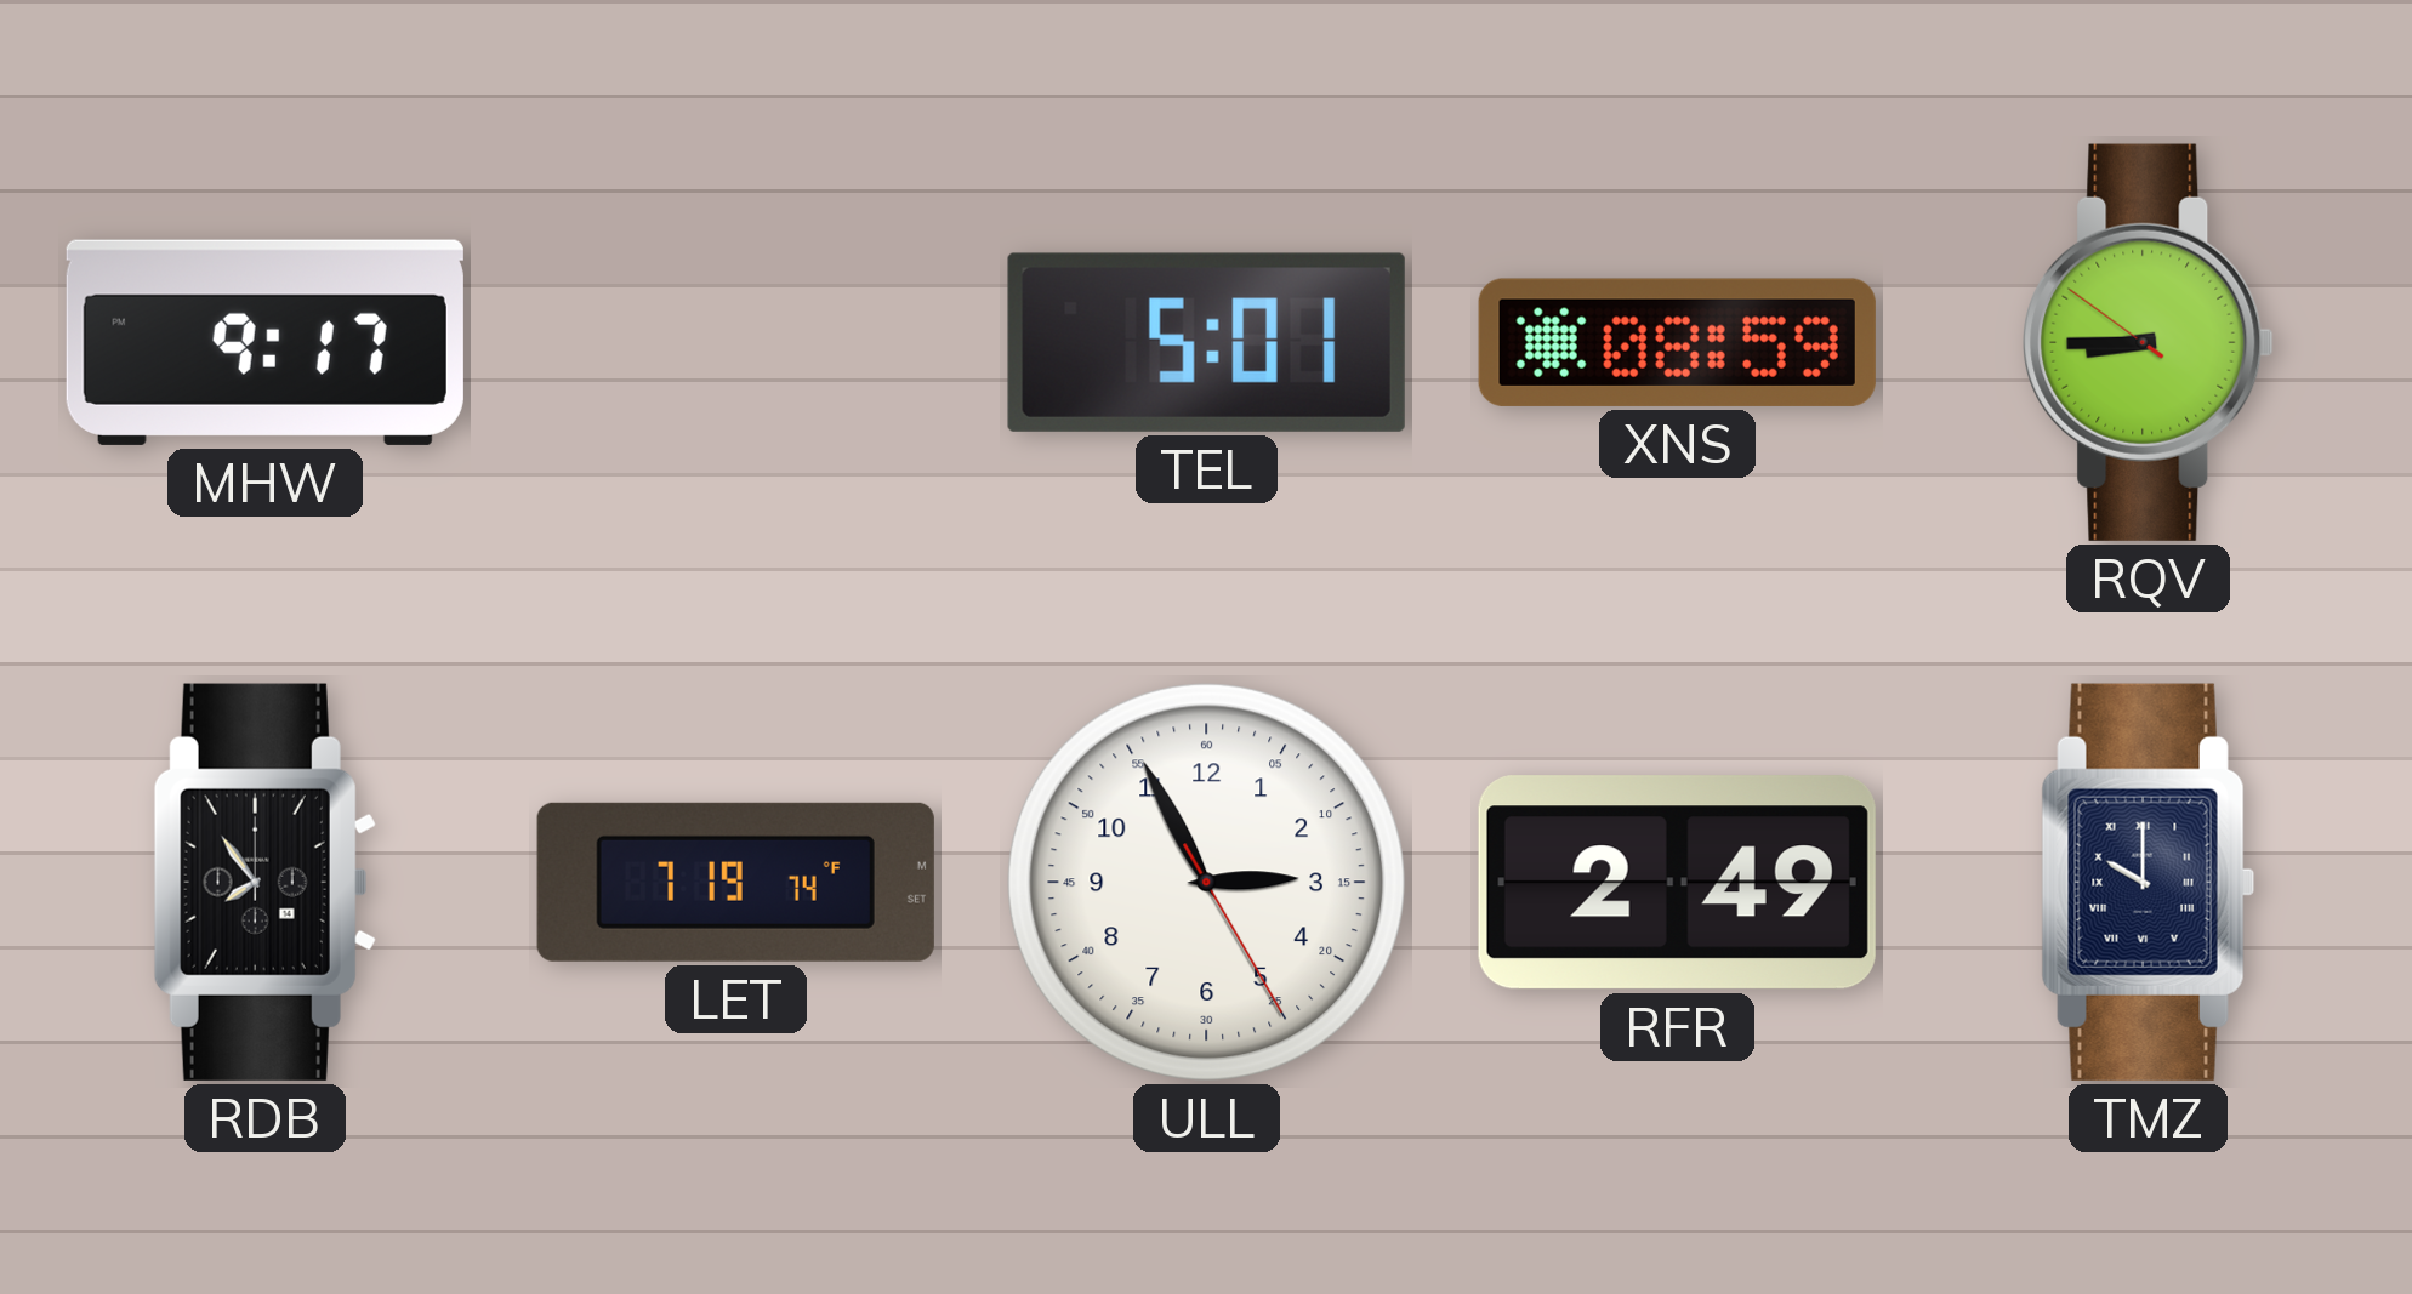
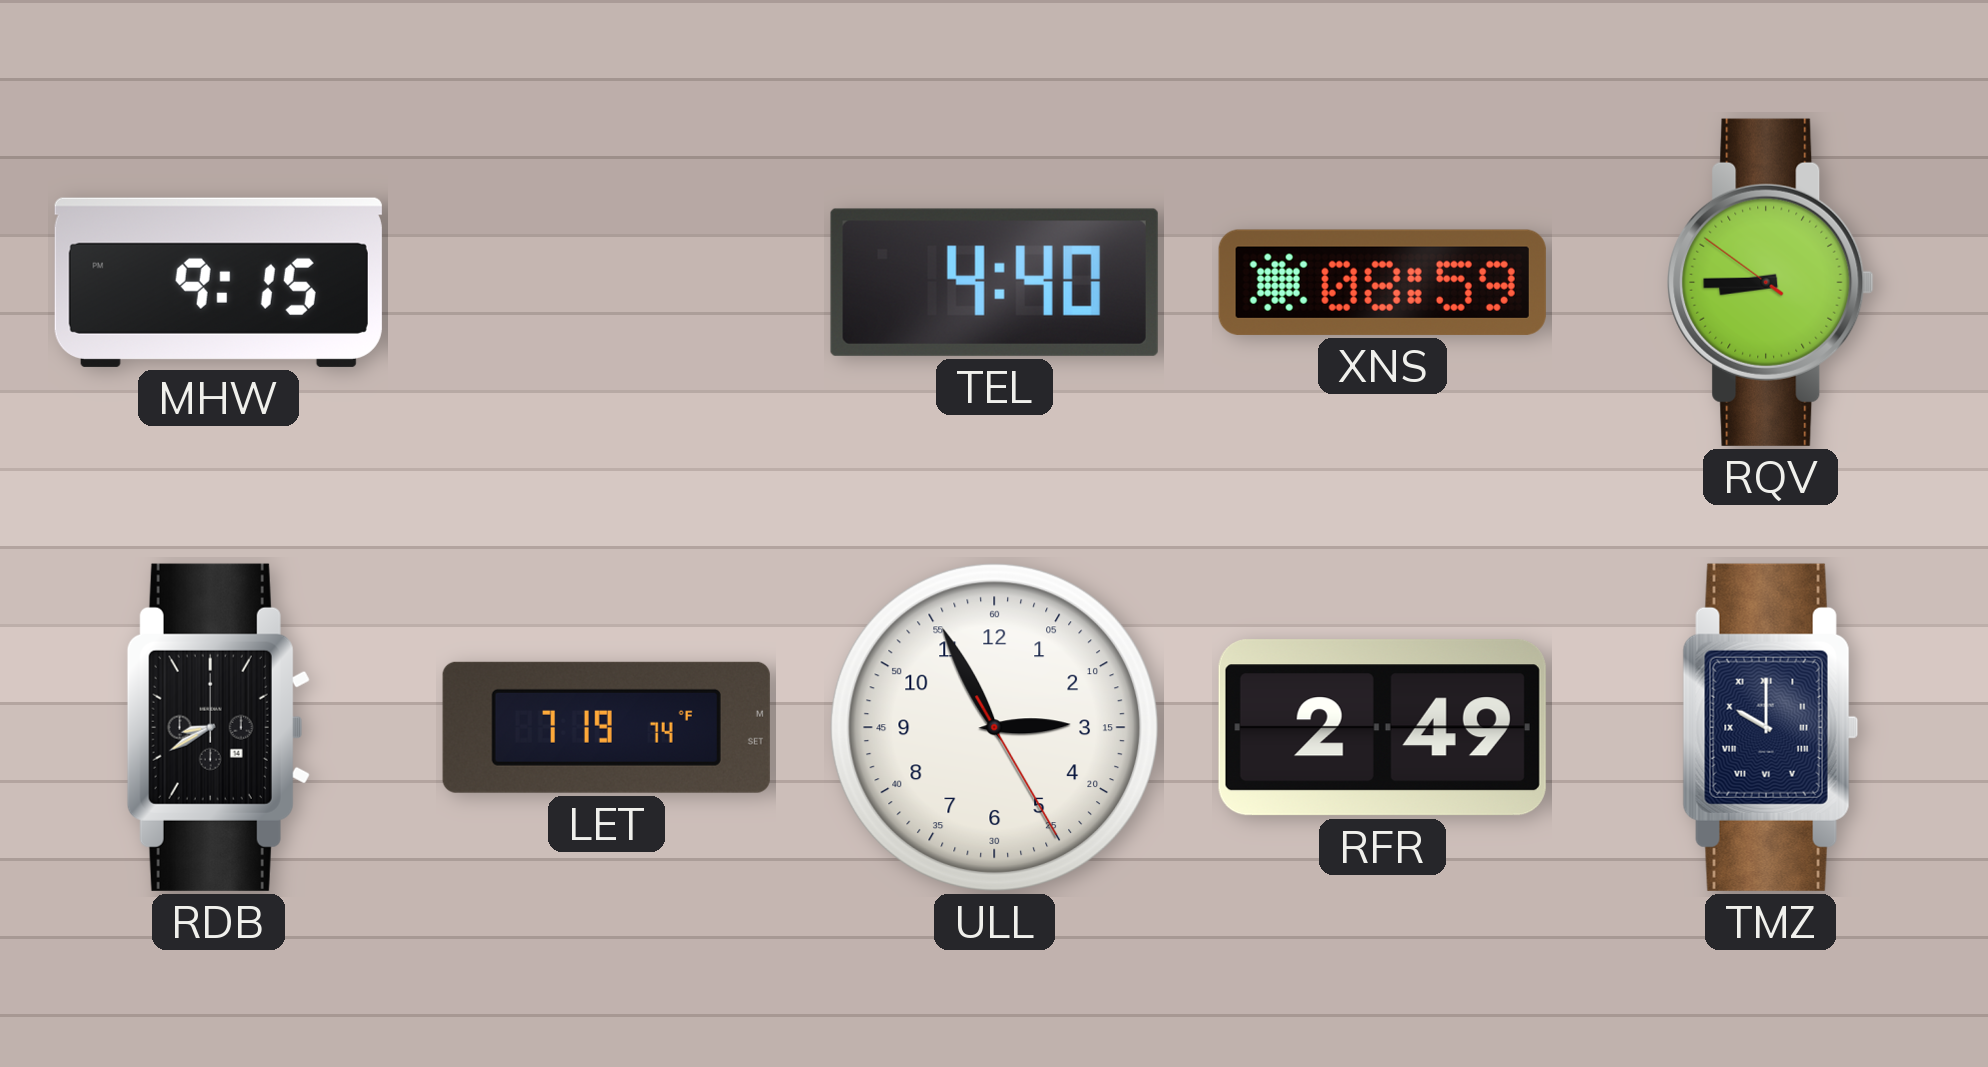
MHW: 9:17 -> 9:15 (218, 282)
TEL: 5:01 -> 4:40 (994, 282)
RDB: 7:54 -> 8:40 (218, 727)
